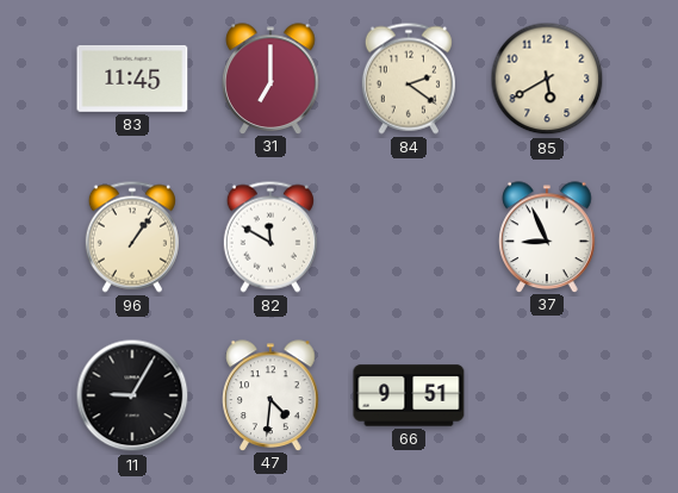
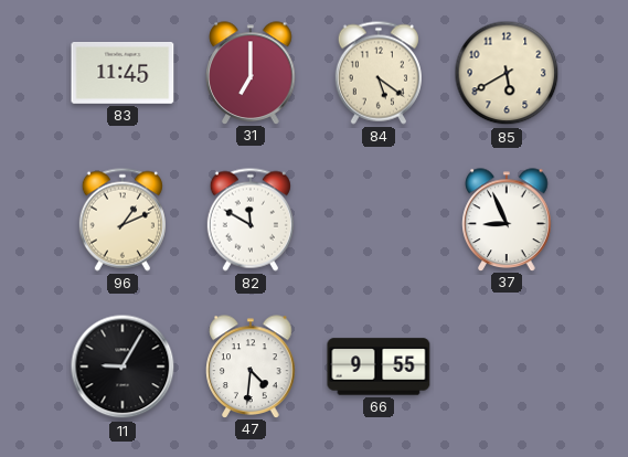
84: 2:21 -> 5:21 (379, 73)
96: 1:06 -> 1:11 (123, 220)
66: 9:51 -> 9:55 (379, 366)
